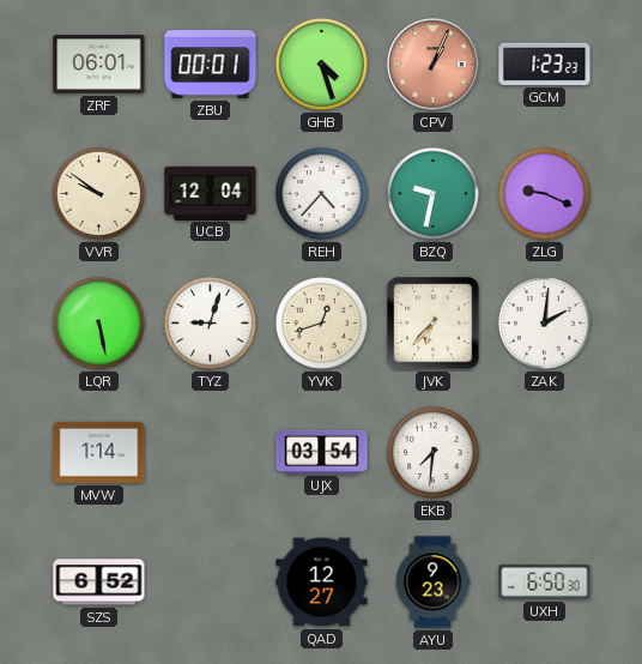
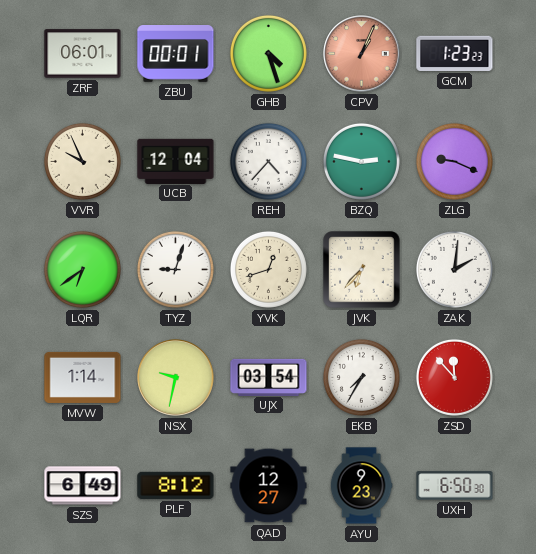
VVR: 9:51 -> 9:56 (82, 161)
BZQ: 9:32 -> 2:47 (361, 161)
LQR: 5:28 -> 6:39 (82, 269)
NSX: none -> 9:32 (176, 378)
EKB: 7:31 -> 7:35 (361, 377)
ZSD: none -> 11:53 (454, 377)
SZS: 6:52 -> 6:49 (83, 486)
PLF: none -> 8:12 (176, 485)
